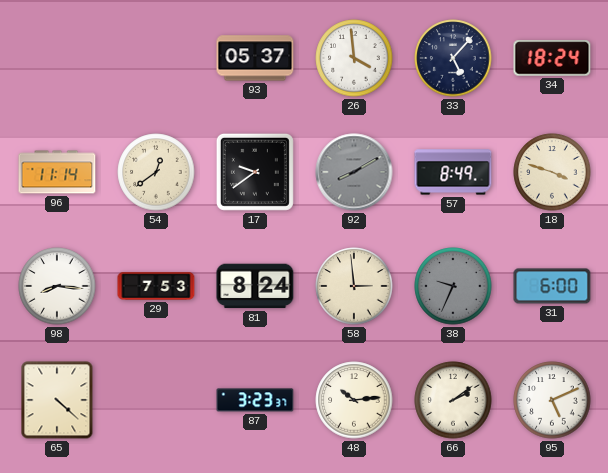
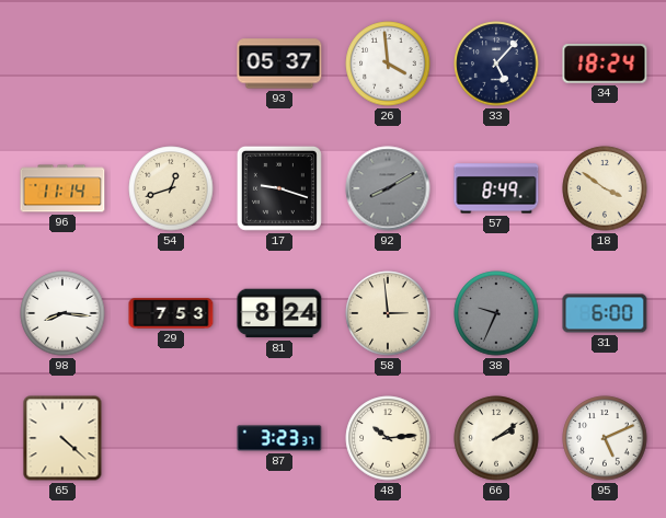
54: 12:39 -> 12:42 (171, 188)
17: 9:39 -> 9:18 (279, 188)
18: 3:48 -> 3:51 (605, 188)
